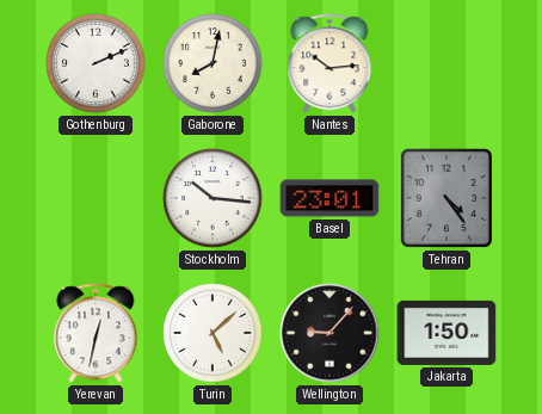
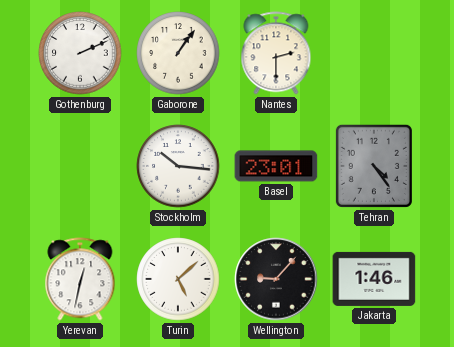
Gaborone: 8:02 -> 1:06 (178, 53)
Nantes: 10:14 -> 2:30 (276, 53)
Jakarta: 1:50 -> 1:46 (374, 279)
